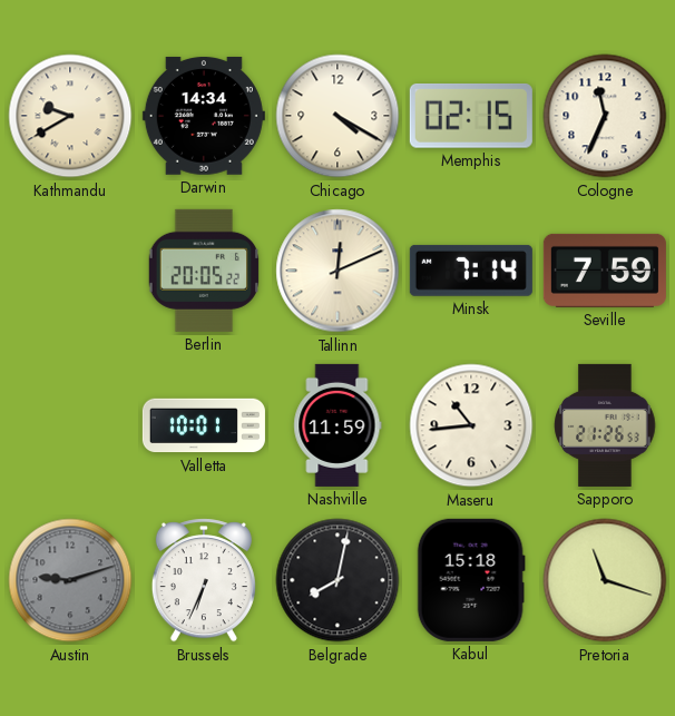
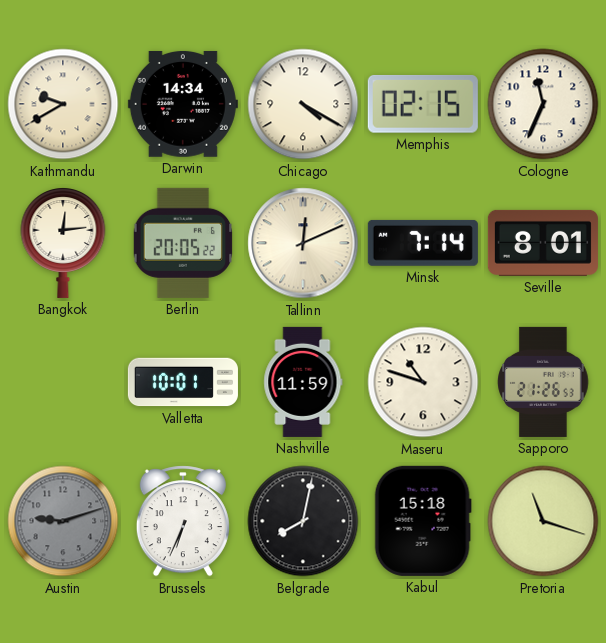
Bangkok: none -> 12:14 (63, 243)
Seville: 7:59 -> 8:01 (543, 243)
Maseru: 10:44 -> 10:48 (423, 382)
